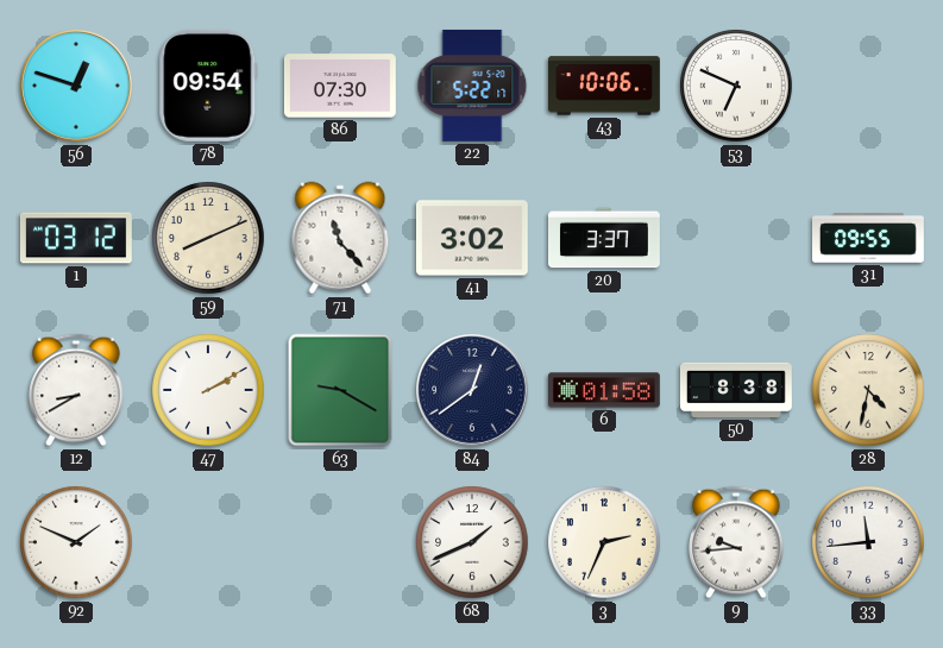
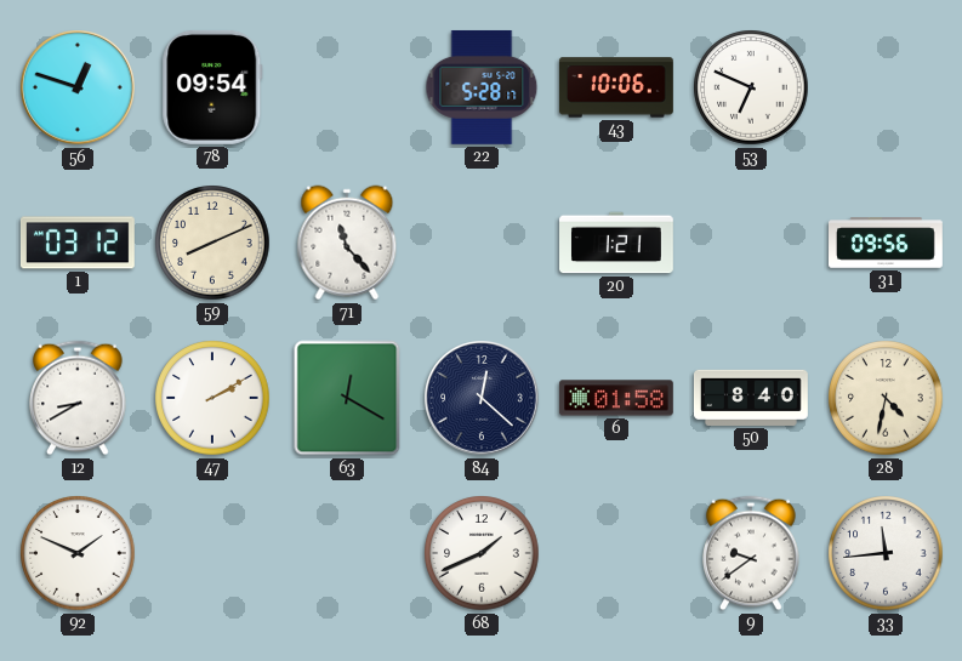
86: 07:30 -> none (340, 86)
22: 5:22 -> 5:28 (482, 87)
41: 3:02 -> none (472, 238)
20: 3:37 -> 1:21 (617, 243)
31: 09:55 -> 09:56 (887, 243)
63: 9:20 -> 12:20 (347, 398)
84: 12:39 -> 12:22 (483, 399)
50: 8:38 -> 8:40 (751, 398)
3: 2:34 -> none (604, 542)
9: 9:44 -> 9:39 (751, 553)
